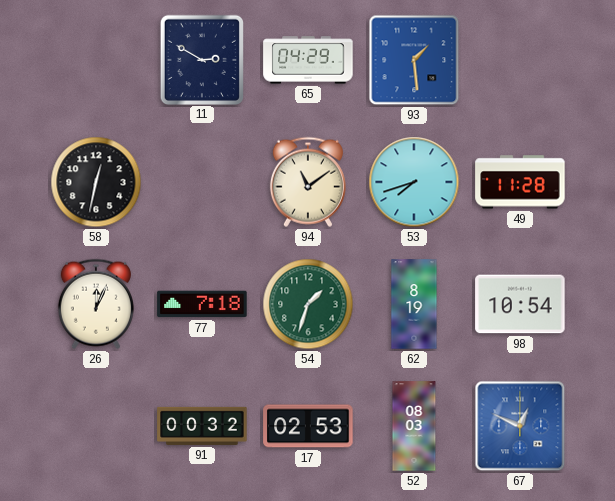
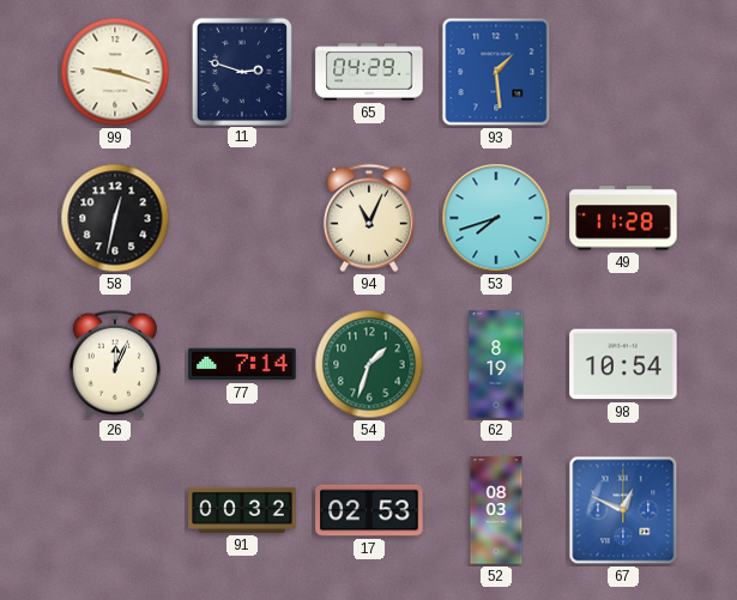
99: none -> 9:18 (115, 72)
11: 2:50 -> 2:48 (241, 71)
94: 11:09 -> 11:04 (369, 218)
77: 7:18 -> 7:14 (242, 364)
